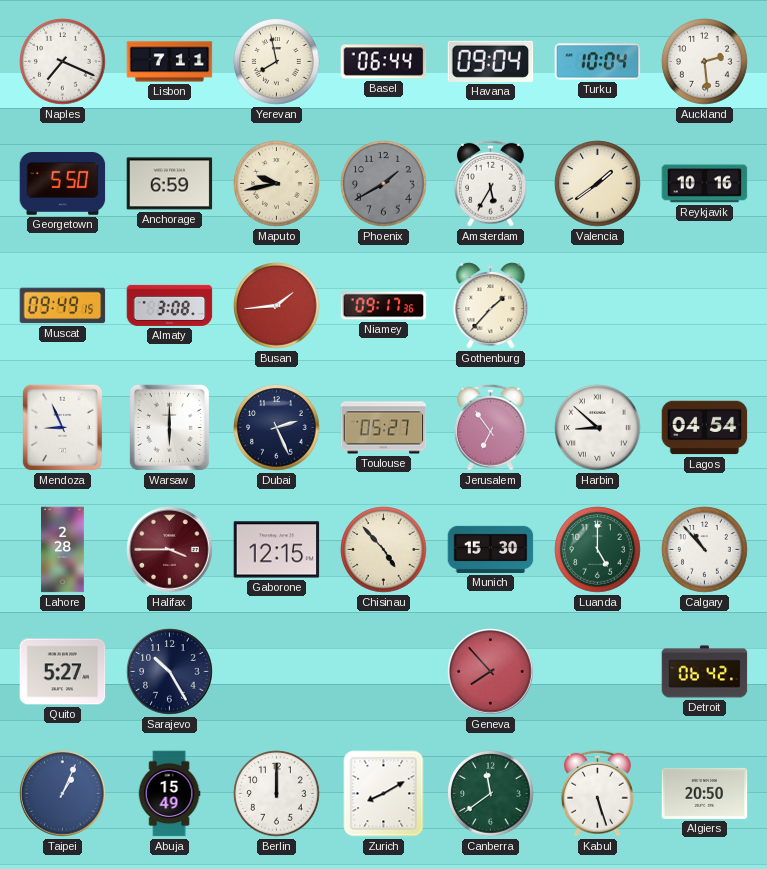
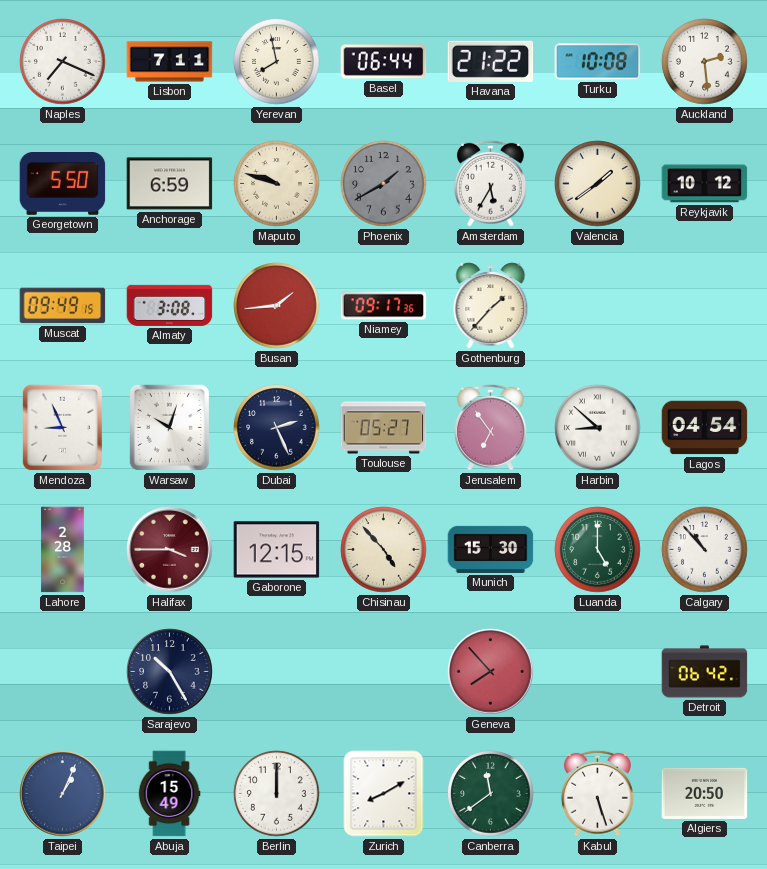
Havana: 09:04 -> 21:22 (491, 61)
Turku: 10:04 -> 10:08 (598, 62)
Maputo: 9:43 -> 9:48 (277, 184)
Reykjavik: 10:16 -> 10:12 (705, 184)
Warsaw: 6:00 -> 10:03 (169, 427)
Quito: 5:27 -> none (63, 672)
